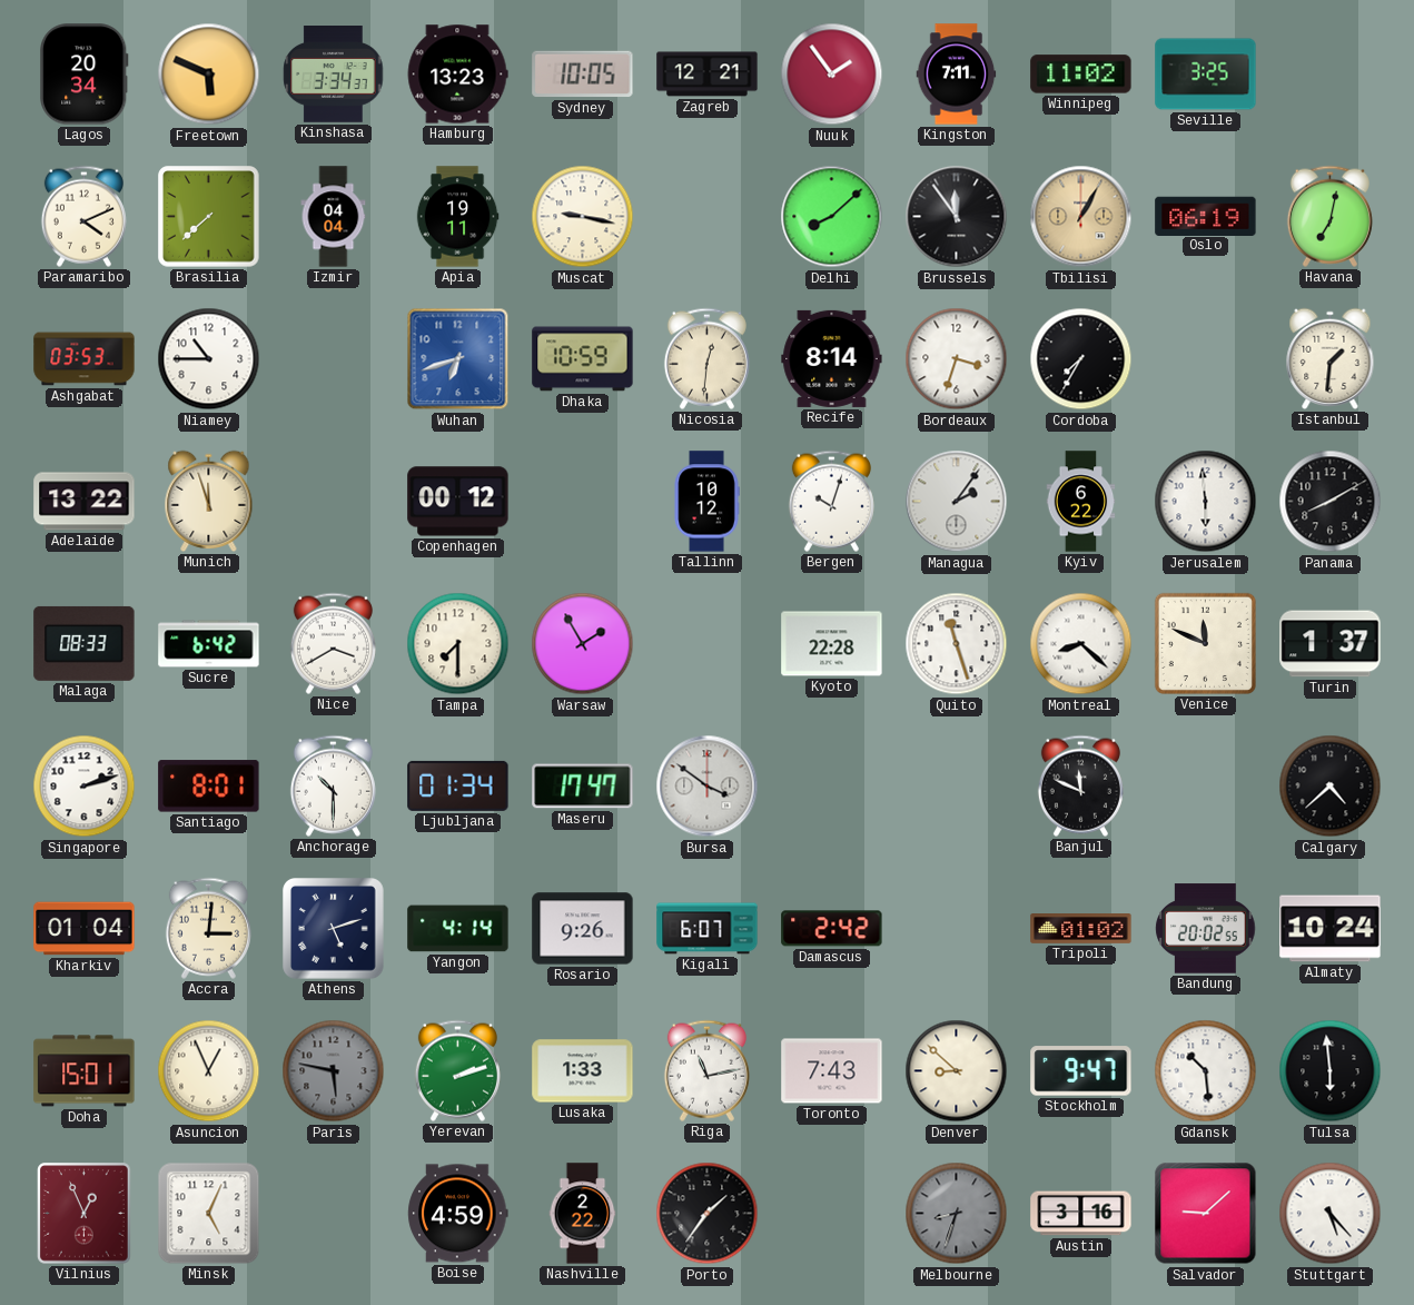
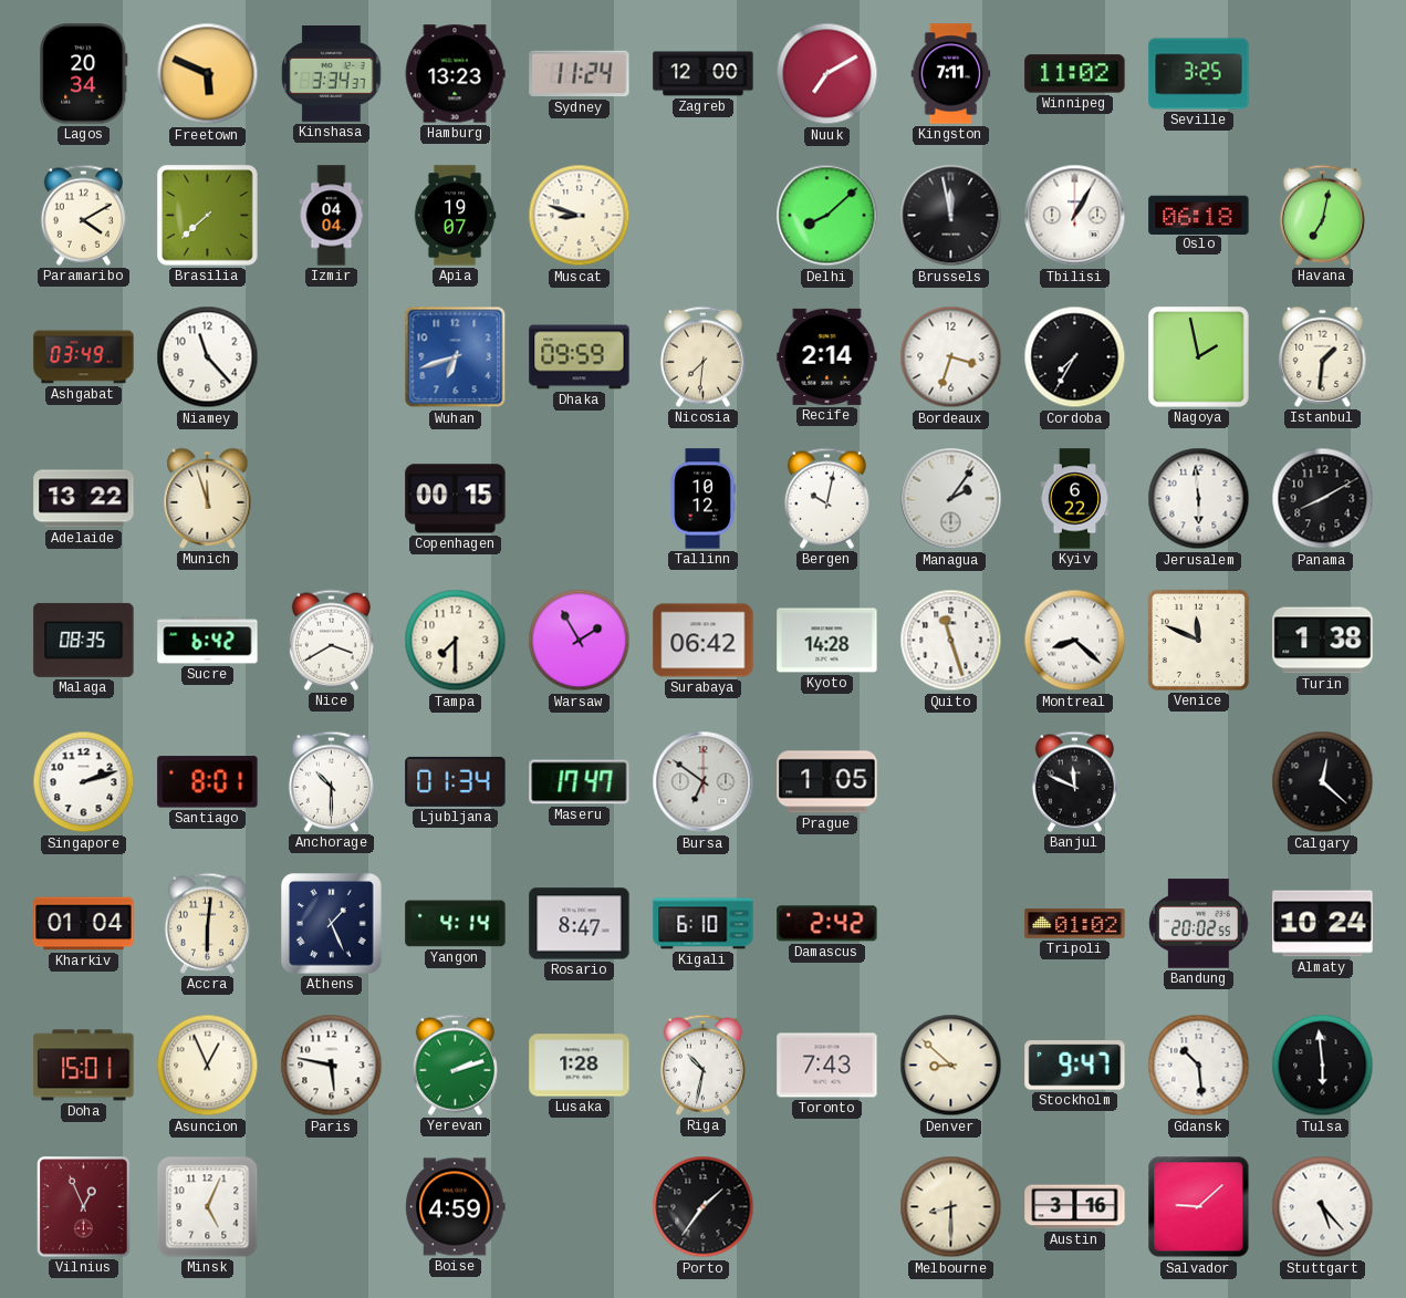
Sydney: 10:05 -> 11:24 (580, 74)
Zagreb: 12:21 -> 12:00 (704, 74)
Nuuk: 1:54 -> 7:10 (827, 74)
Paramaribo: 4:11 -> 4:10 (83, 215)
Apia: 19:11 -> 19:07 (455, 216)
Muscat: 9:17 -> 8:48 (580, 216)
Brussels: 11:54 -> 11:58 (951, 216)
Tbilisi dial: champagne -> white (1075, 216)
Oslo: 06:19 -> 06:18 (1199, 215)
Ashgabat: 03:53 -> 03:49 (84, 357)
Niamey: 10:45 -> 11:23 (208, 357)
Dhaka: 10:59 -> 09:59 (580, 357)
Nicosia: 12:31 -> 7:31 (702, 356)
Recife: 8:14 -> 2:14 (827, 356)
Nagoya: none -> 1:58 (1199, 357)
Copenhagen: 00:12 -> 00:15 (456, 499)
Bergen: 10:03 -> 10:02 (826, 498)
Malaga: 08:33 -> 08:35 (84, 640)
Surabaya: none -> 06:42 (704, 641)
Kyoto: 22:28 -> 14:28 (827, 641)
Turin: 1:37 -> 1:38 (1323, 641)
Bursa: 3:51 -> 6:51 (704, 782)
Prague: none -> 1:05 (827, 782)
Calgary: 4:38 -> 12:22 (1323, 782)
Accra: 3:01 -> 6:01 (207, 923)
Athens: 5:12 -> 1:26 (332, 924)
Rosario: 9:26 -> 8:47 (580, 924)
Kigali: 6:07 -> 6:10 (704, 924)
Paris dial: grey -> white (332, 1066)
Lusaka: 1:33 -> 1:28 (580, 1066)
Riga: 11:13 -> 10:32 (702, 1065)
Nashville: 2:22 -> none (583, 1214)
Melbourne: 8:33 -> 8:30 (951, 1207)
Melbourne dial: grey -> cream (951, 1207)
